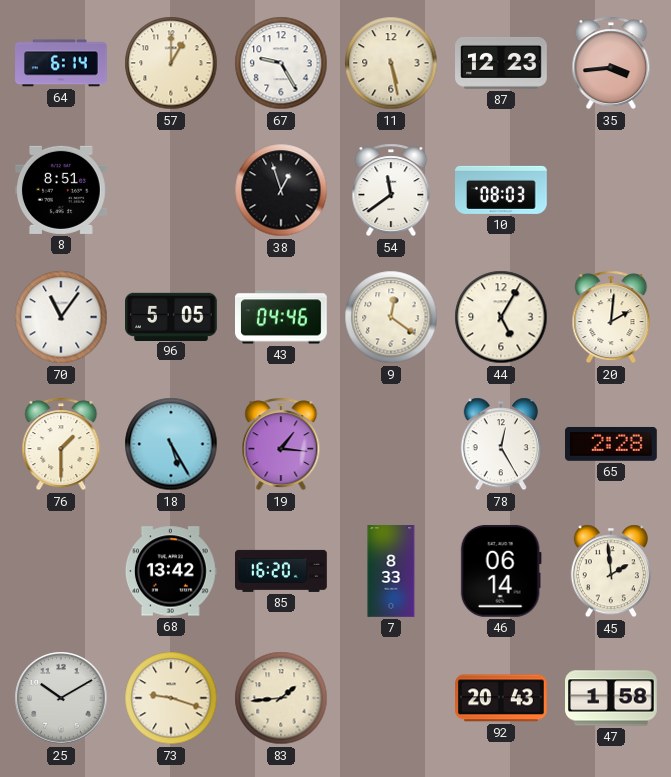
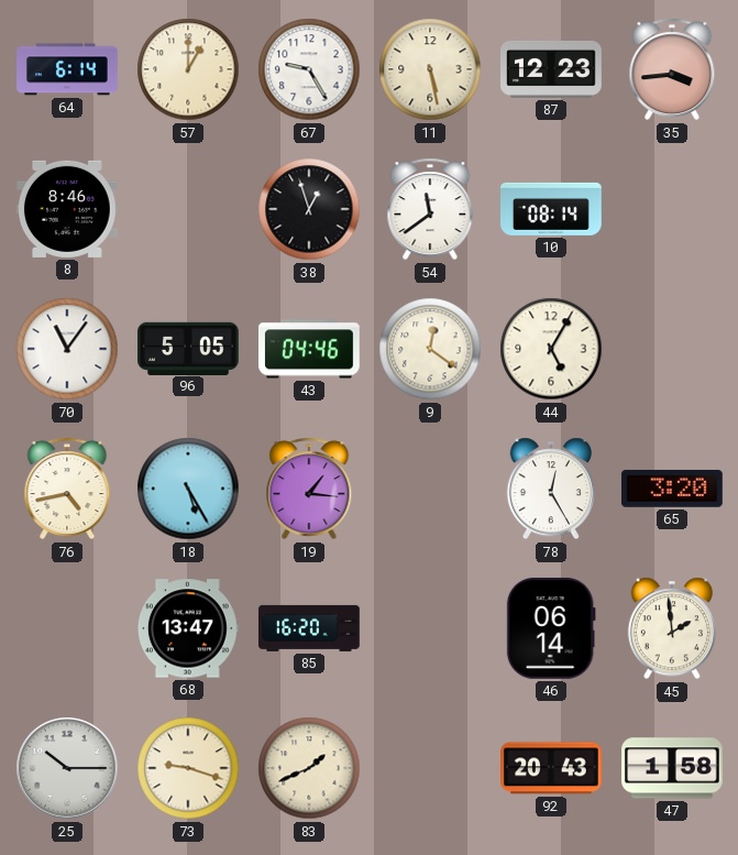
8: 8:51 -> 8:46 (68, 209)
10: 08:03 -> 08:14 (552, 209)
20: 2:01 -> none (611, 317)
76: 1:30 -> 4:43 (67, 489)
65: 2:28 -> 3:20 (673, 489)
68: 13:42 -> 13:47 (188, 628)
7: 8:33 -> none (391, 571)
25: 10:10 -> 10:15 (67, 768)
83: 1:44 -> 1:41 (309, 768)
